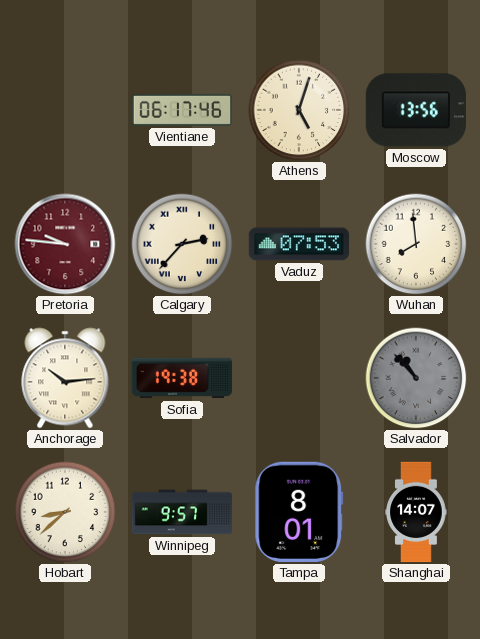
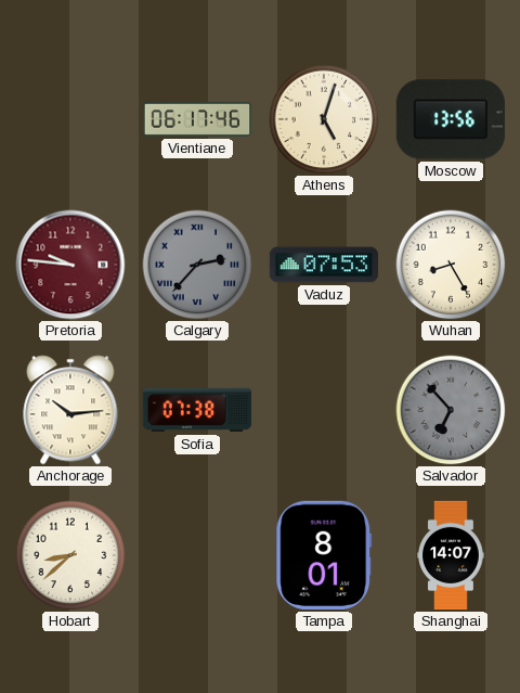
Calgary dial: cream -> grey (197, 265)
Wuhan: 7:59 -> 8:25 (451, 265)
Sofia: 19:38 -> 07:38 (197, 410)
Salvador: 10:53 -> 6:53 (451, 410)
Winnipeg: 9:57 -> none (182, 512)
